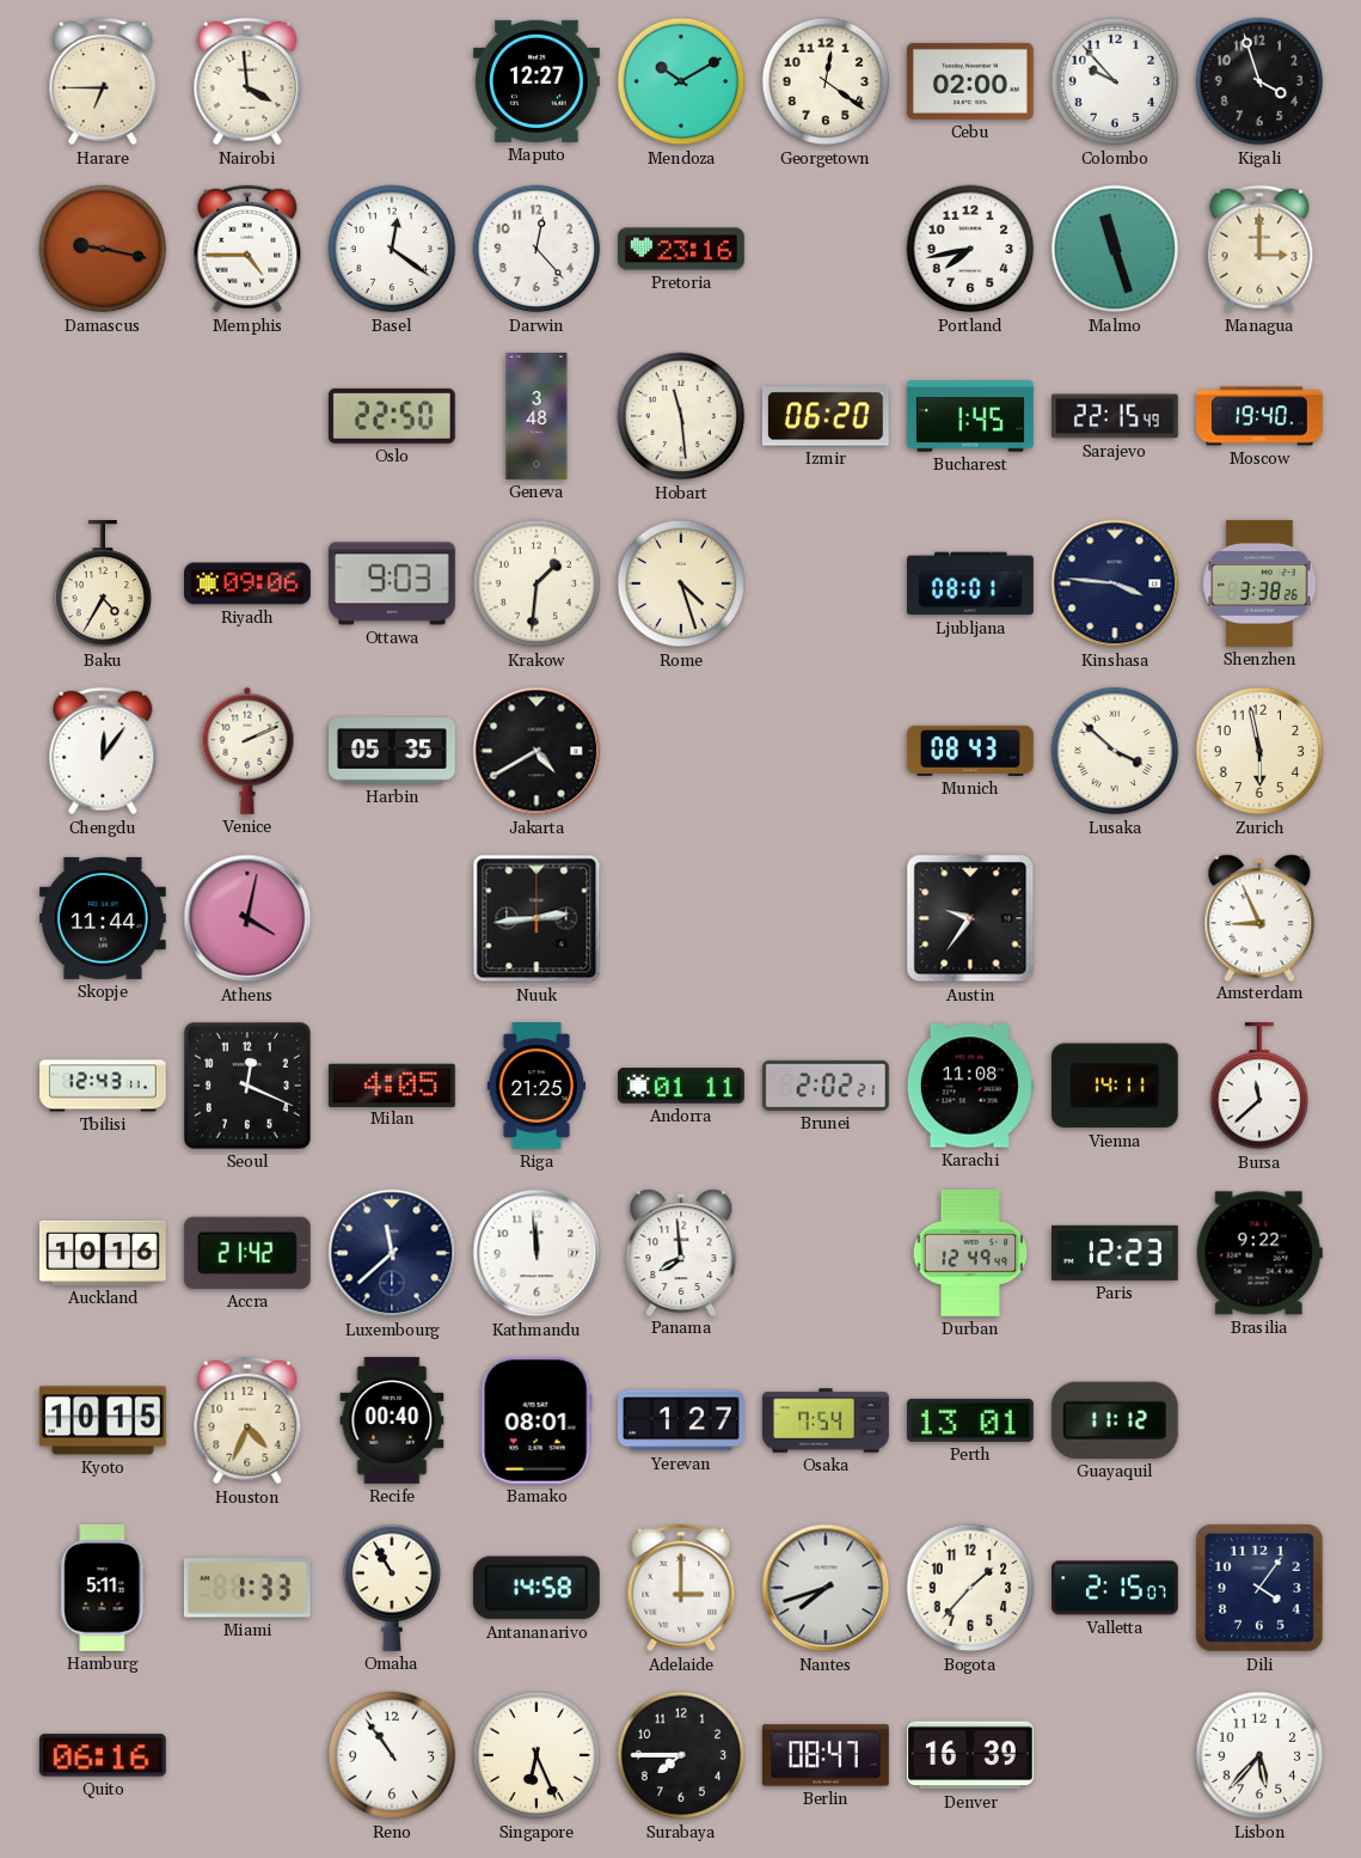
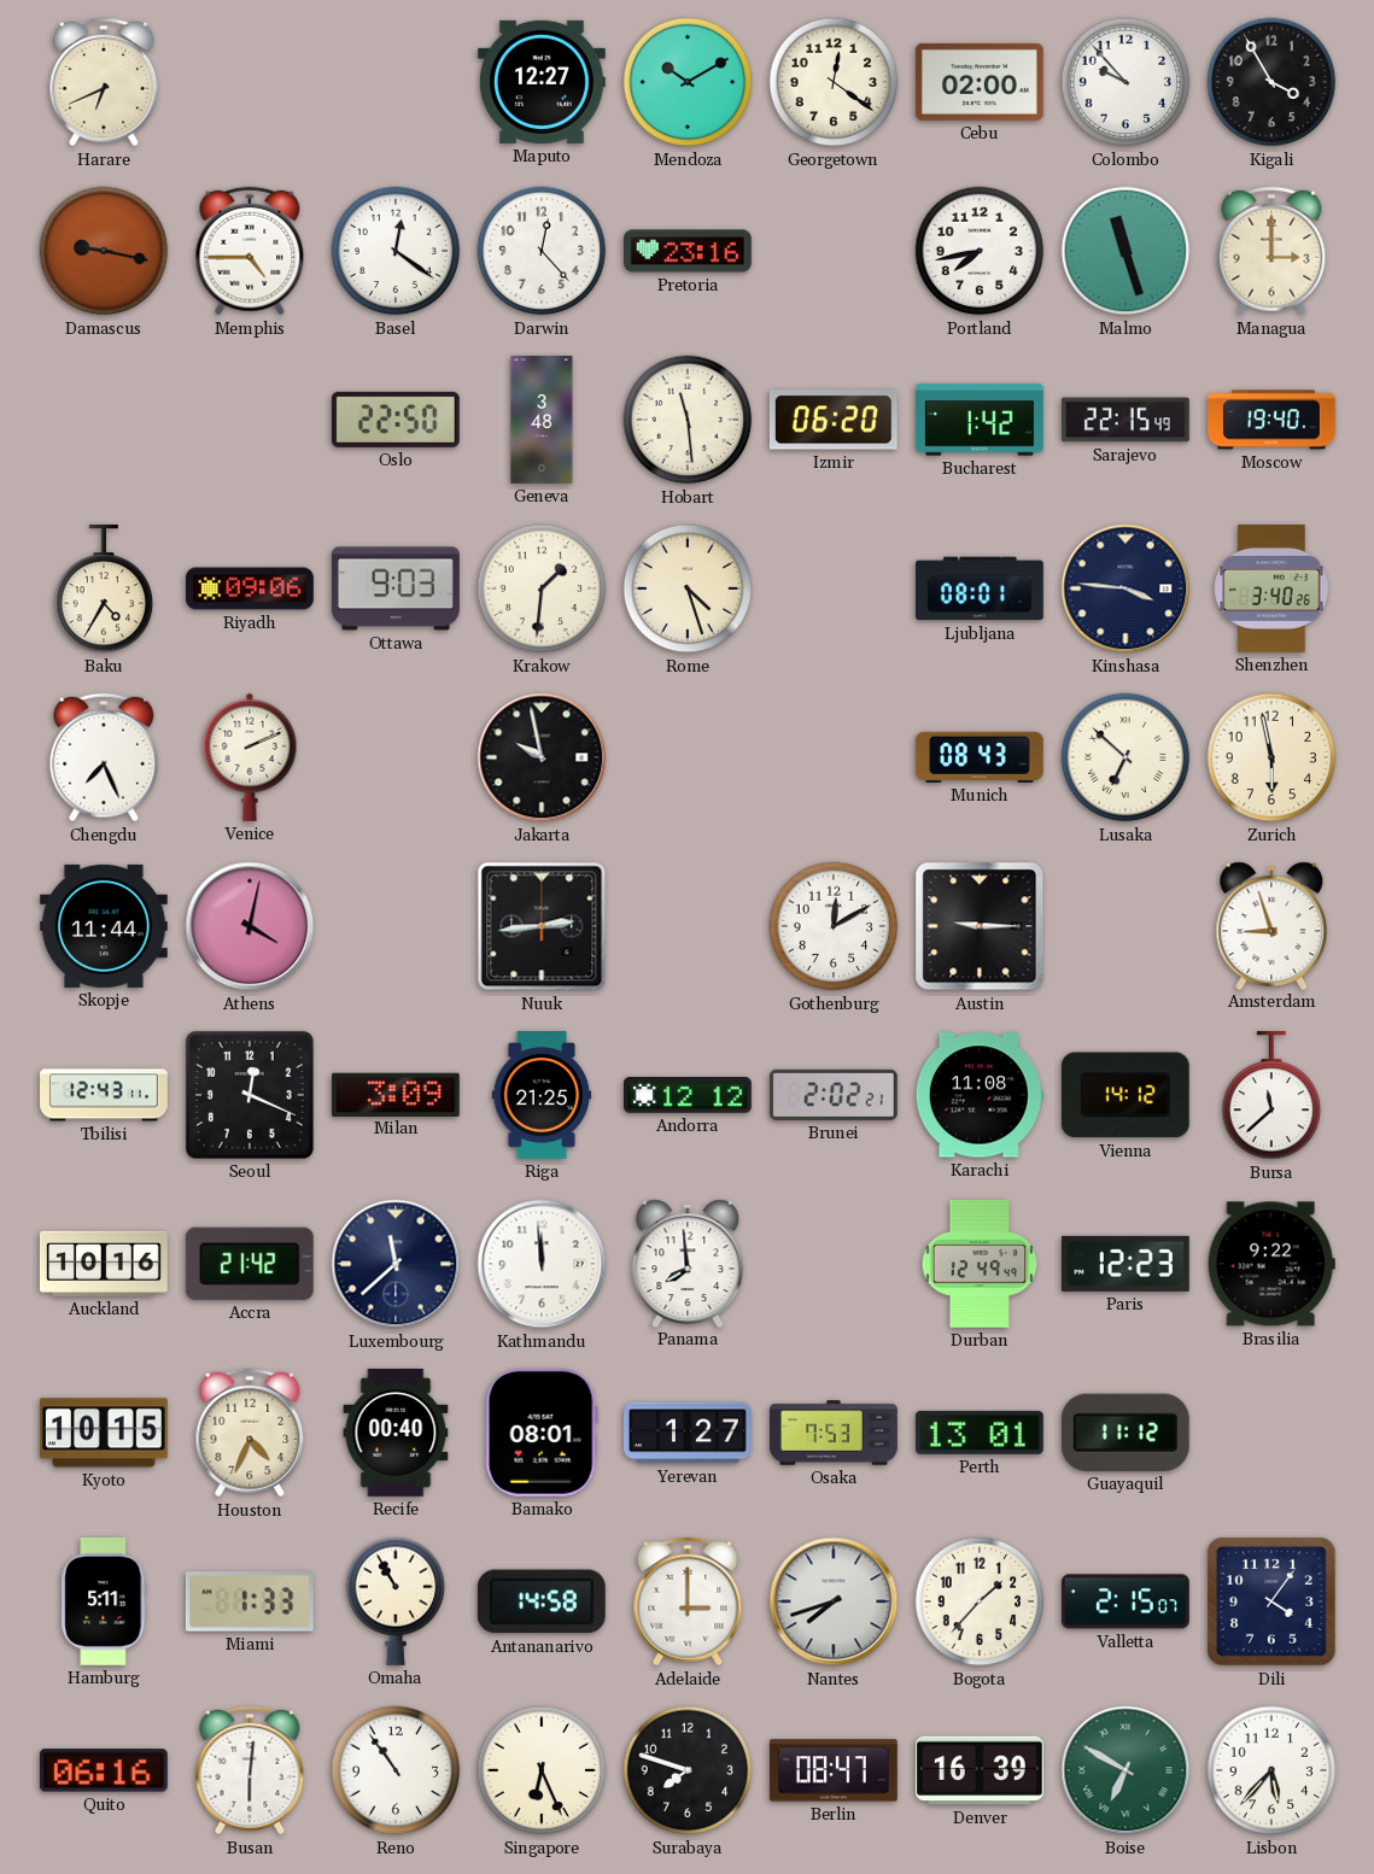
Harare: 6:45 -> 6:41 (104, 82)
Nairobi: 3:59 -> none (247, 81)
Kigali: 3:57 -> 3:55 (1271, 82)
Bucharest: 1:45 -> 1:42 (981, 420)
Shenzhen: 3:38 -> 3:40 (1271, 588)
Chengdu: 12:06 -> 7:26 (104, 757)
Harbin: 05:35 -> none (393, 751)
Jakarta: 4:40 -> 9:58 (542, 757)
Lusaka: 3:52 -> 6:52 (1125, 757)
Gothenburg: none -> 12:10 (834, 926)
Austin: 9:36 -> 9:15 (980, 926)
Amsterdam: 8:56 -> 8:57 (1271, 925)
Milan: 4:05 -> 3:09 (396, 1094)
Andorra: 01:11 -> 12:12 (689, 1095)
Vienna: 14:11 -> 14:12 (1125, 1095)
Osaka: 7:54 -> 7:53 (835, 1433)
Busan: none -> 6:01 (250, 1770)
Surabaya: 7:45 -> 7:48 (688, 1770)
Boise: none -> 6:50 (1125, 1770)
